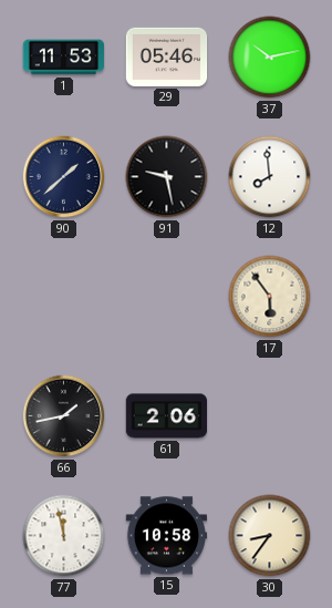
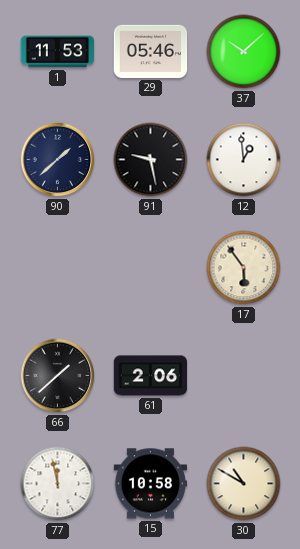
37: 10:13 -> 10:08 (244, 52)
12: 7:59 -> 12:59 (244, 160)
66: 1:43 -> 1:38 (58, 376)
30: 8:36 -> 10:50 (244, 484)
